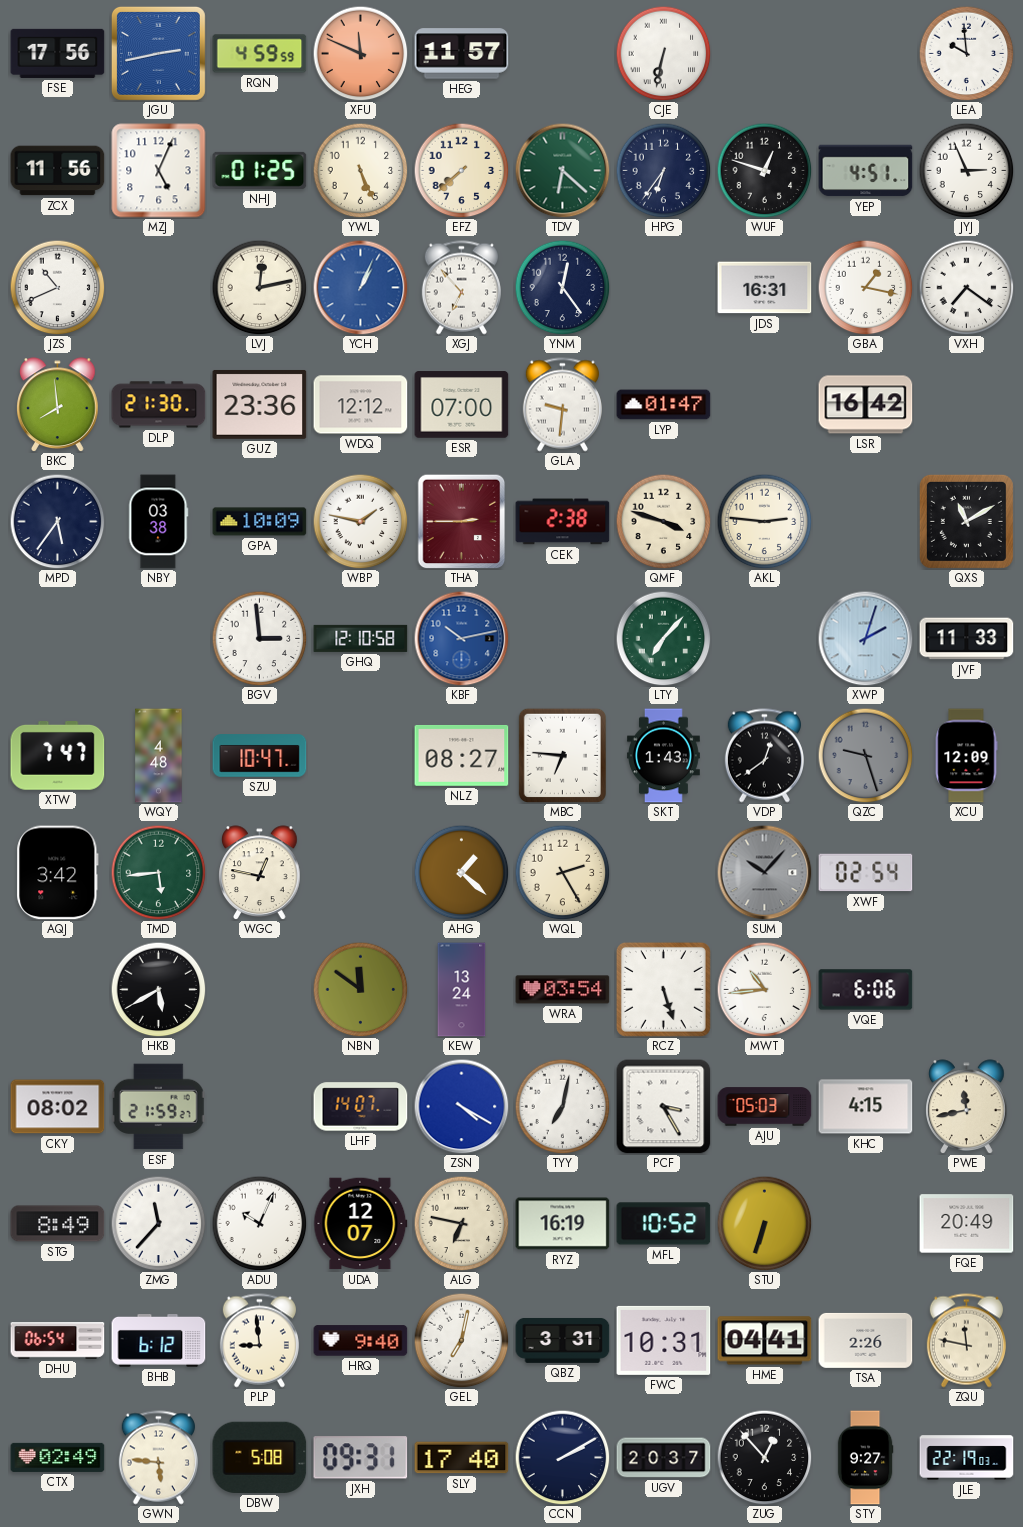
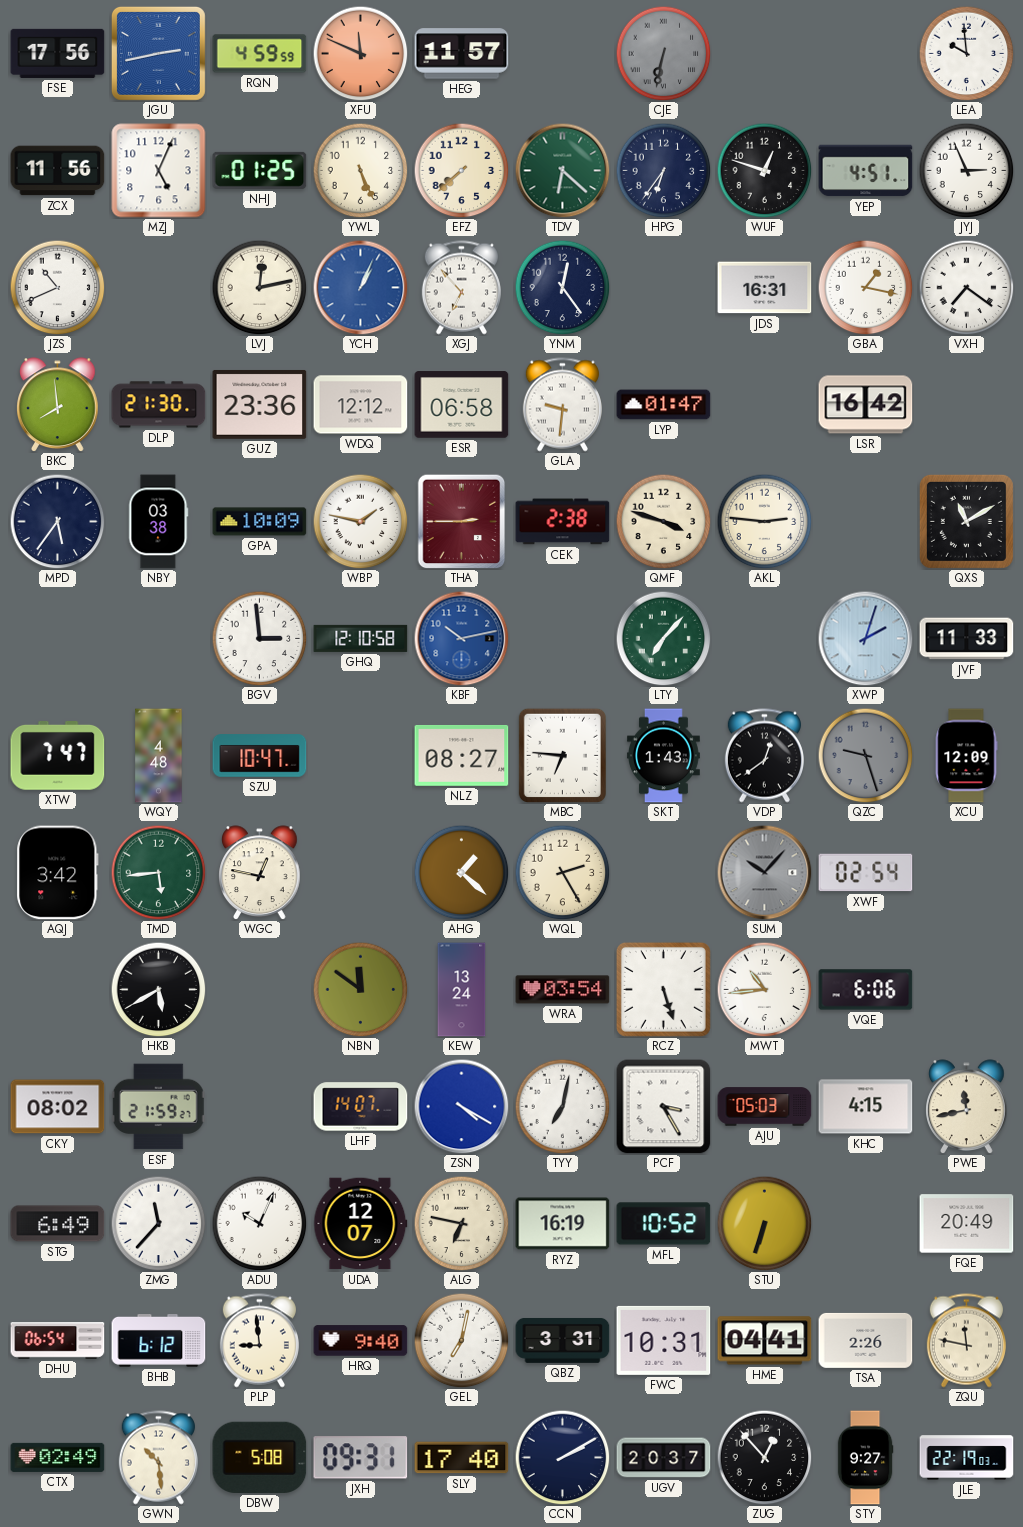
CJE dial: white -> grey (663, 53)
ESR: 07:00 -> 06:58 (462, 405)
STG: 8:49 -> 6:49 (58, 1224)
GWN: 5:46 -> 10:29 (158, 1458)
